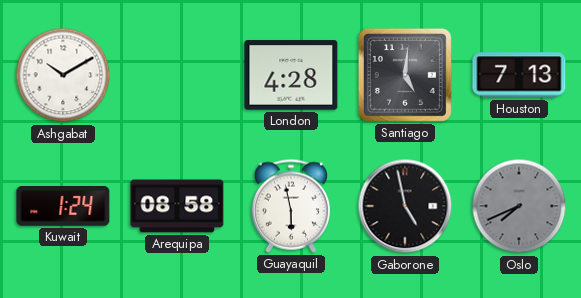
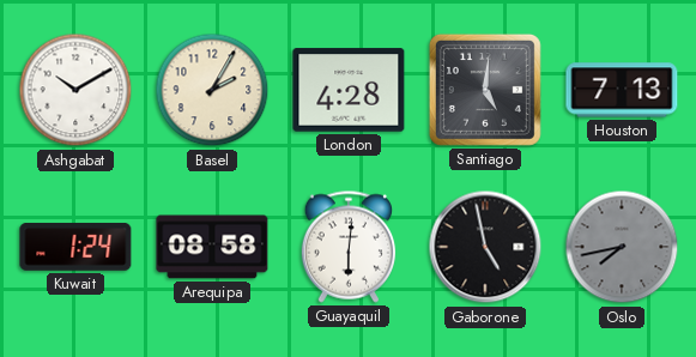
Basel: none -> 2:05 (212, 90)
Guayaquil: 5:58 -> 6:01 (347, 247)
Oslo: 7:41 -> 7:43 (622, 247)
